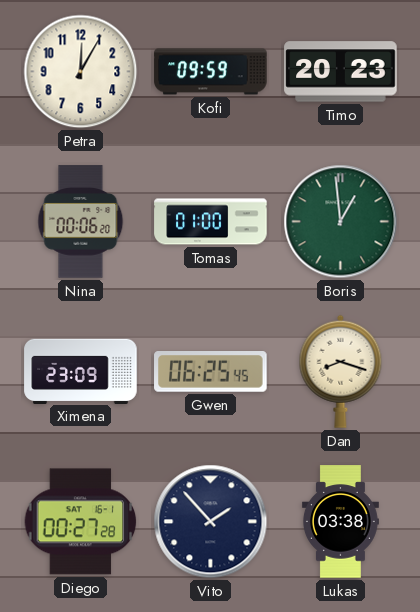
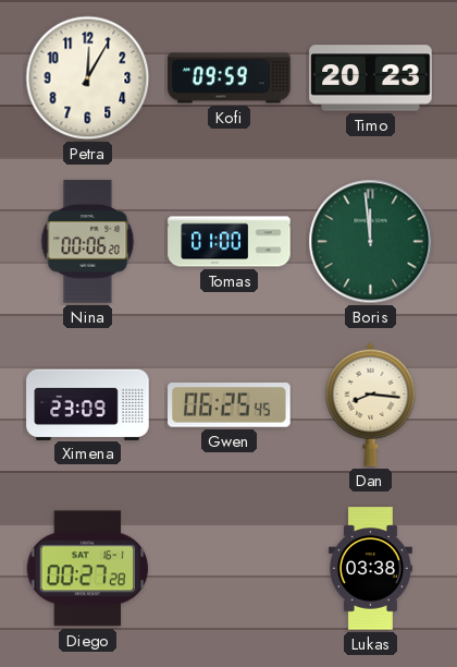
Boris: 12:59 -> 11:59 (371, 242)
Dan: 8:18 -> 8:16 (371, 404)
Vito: 1:53 -> none (211, 522)
